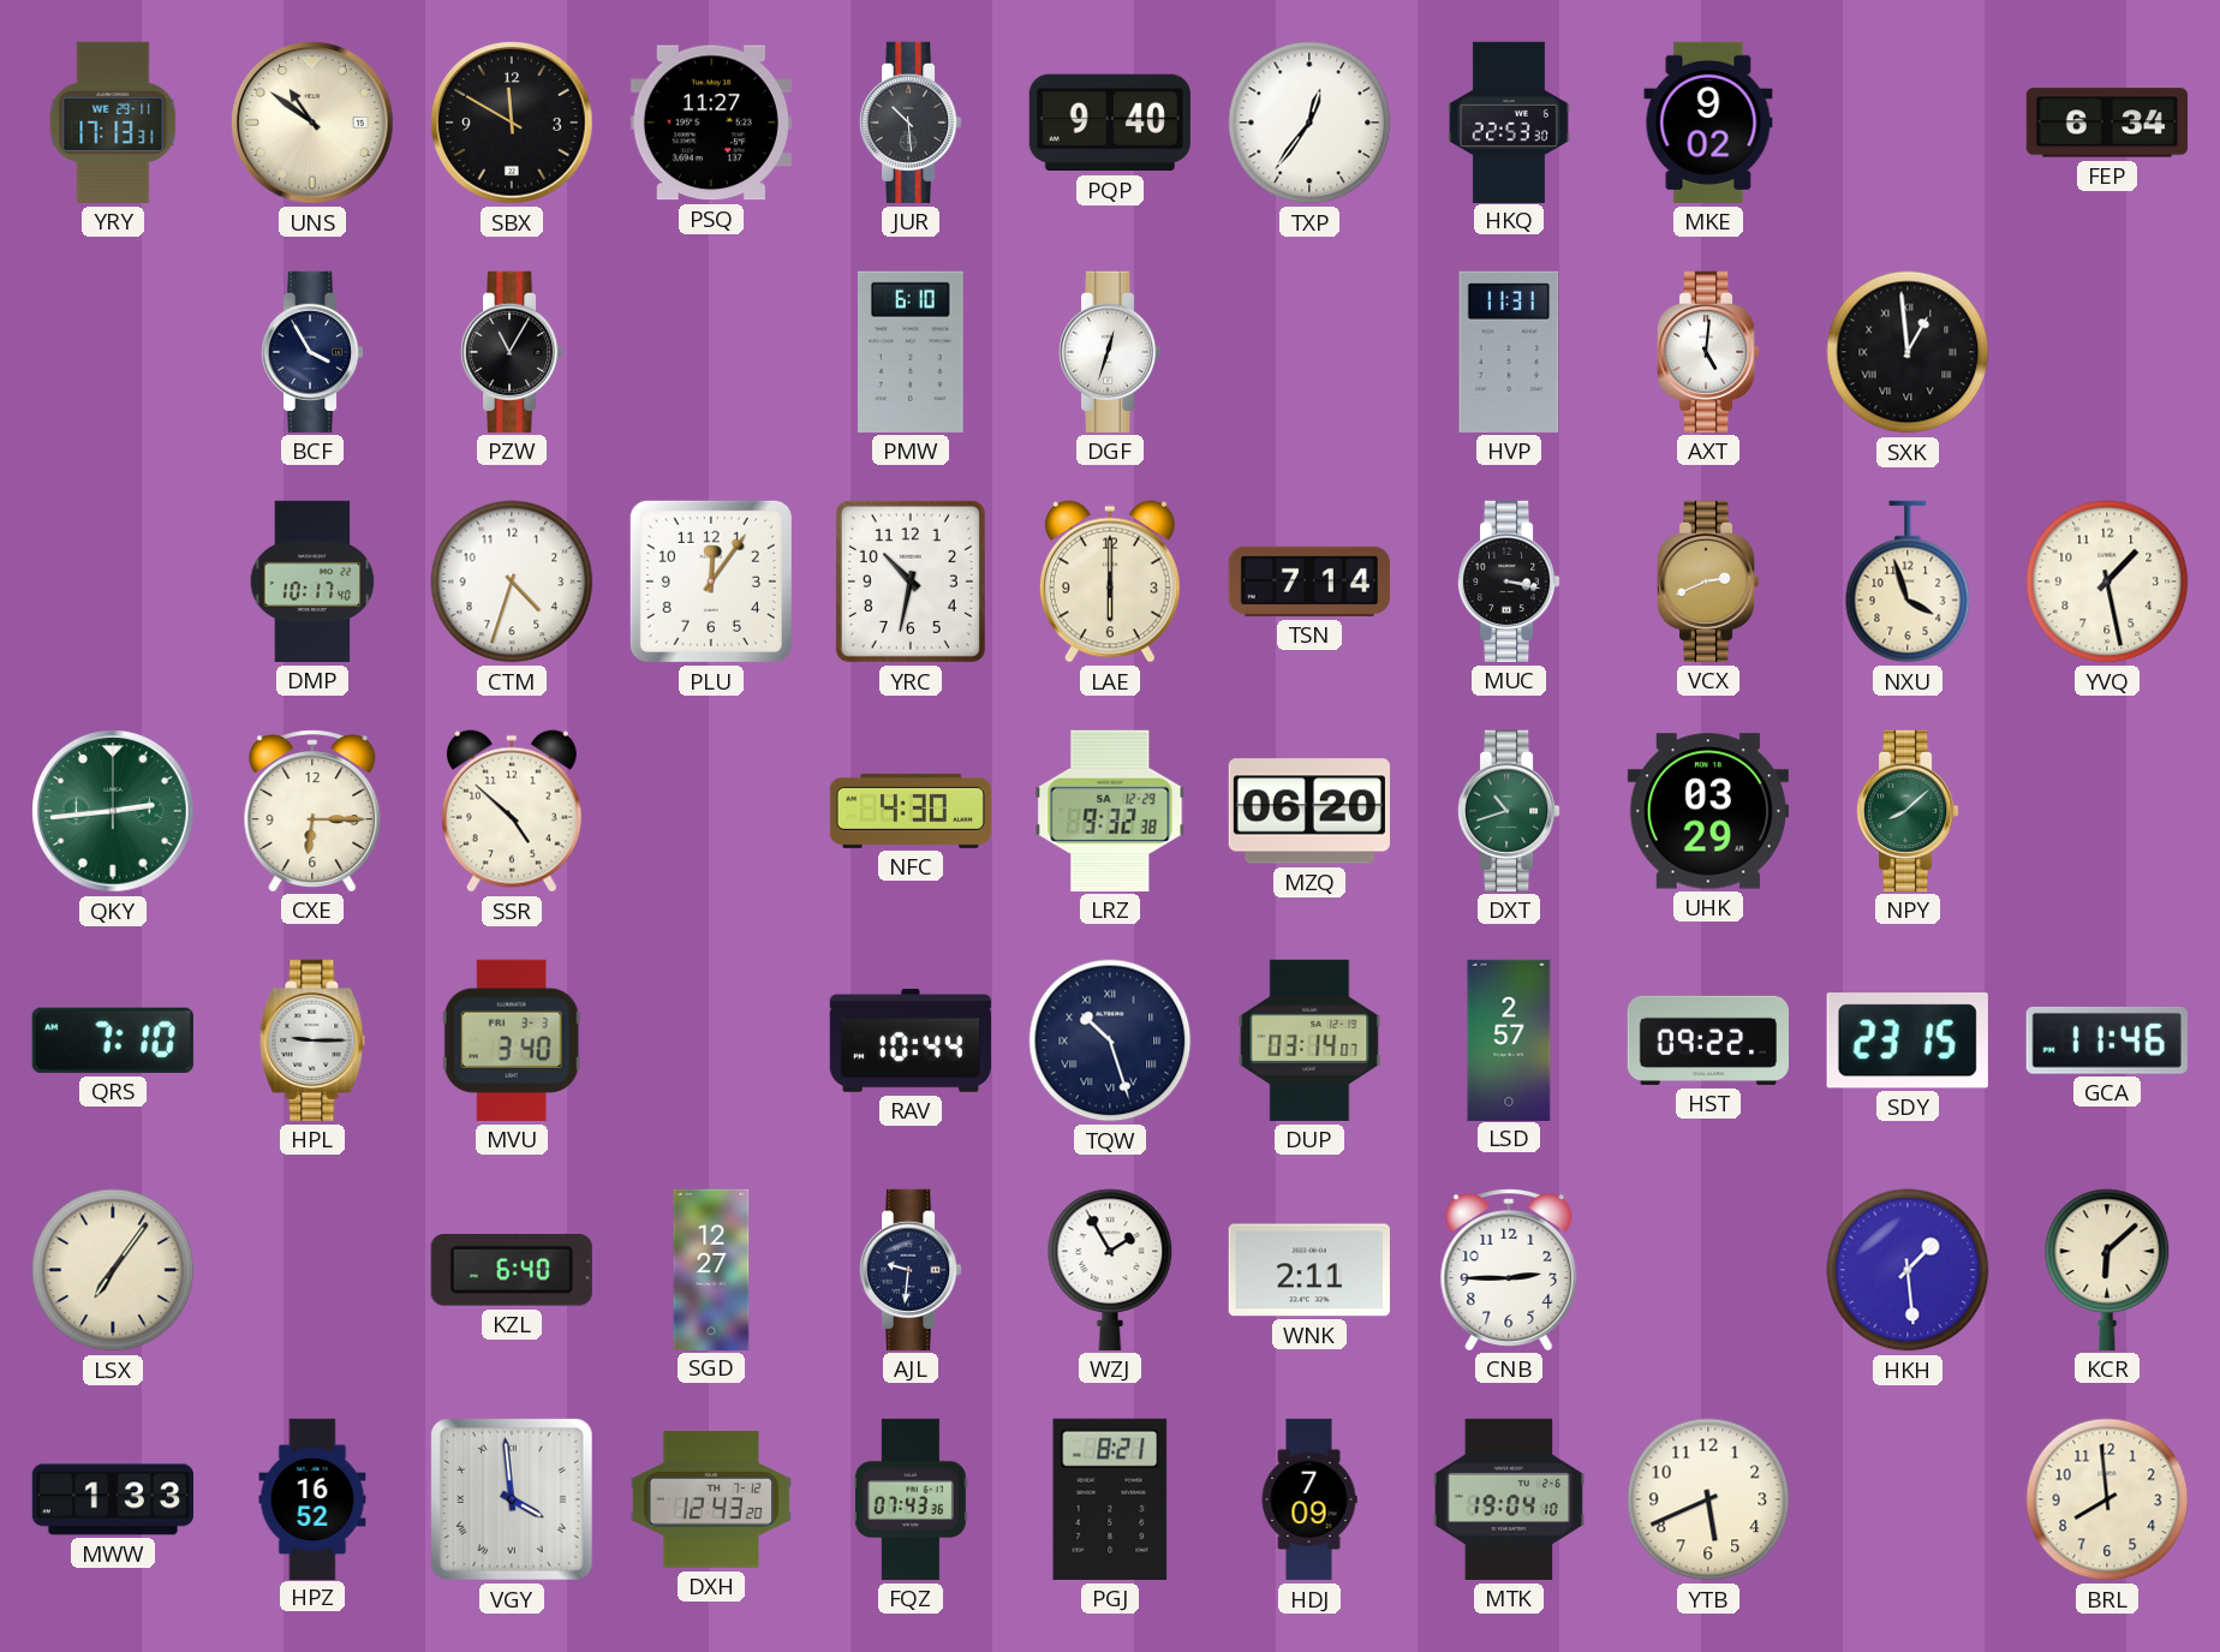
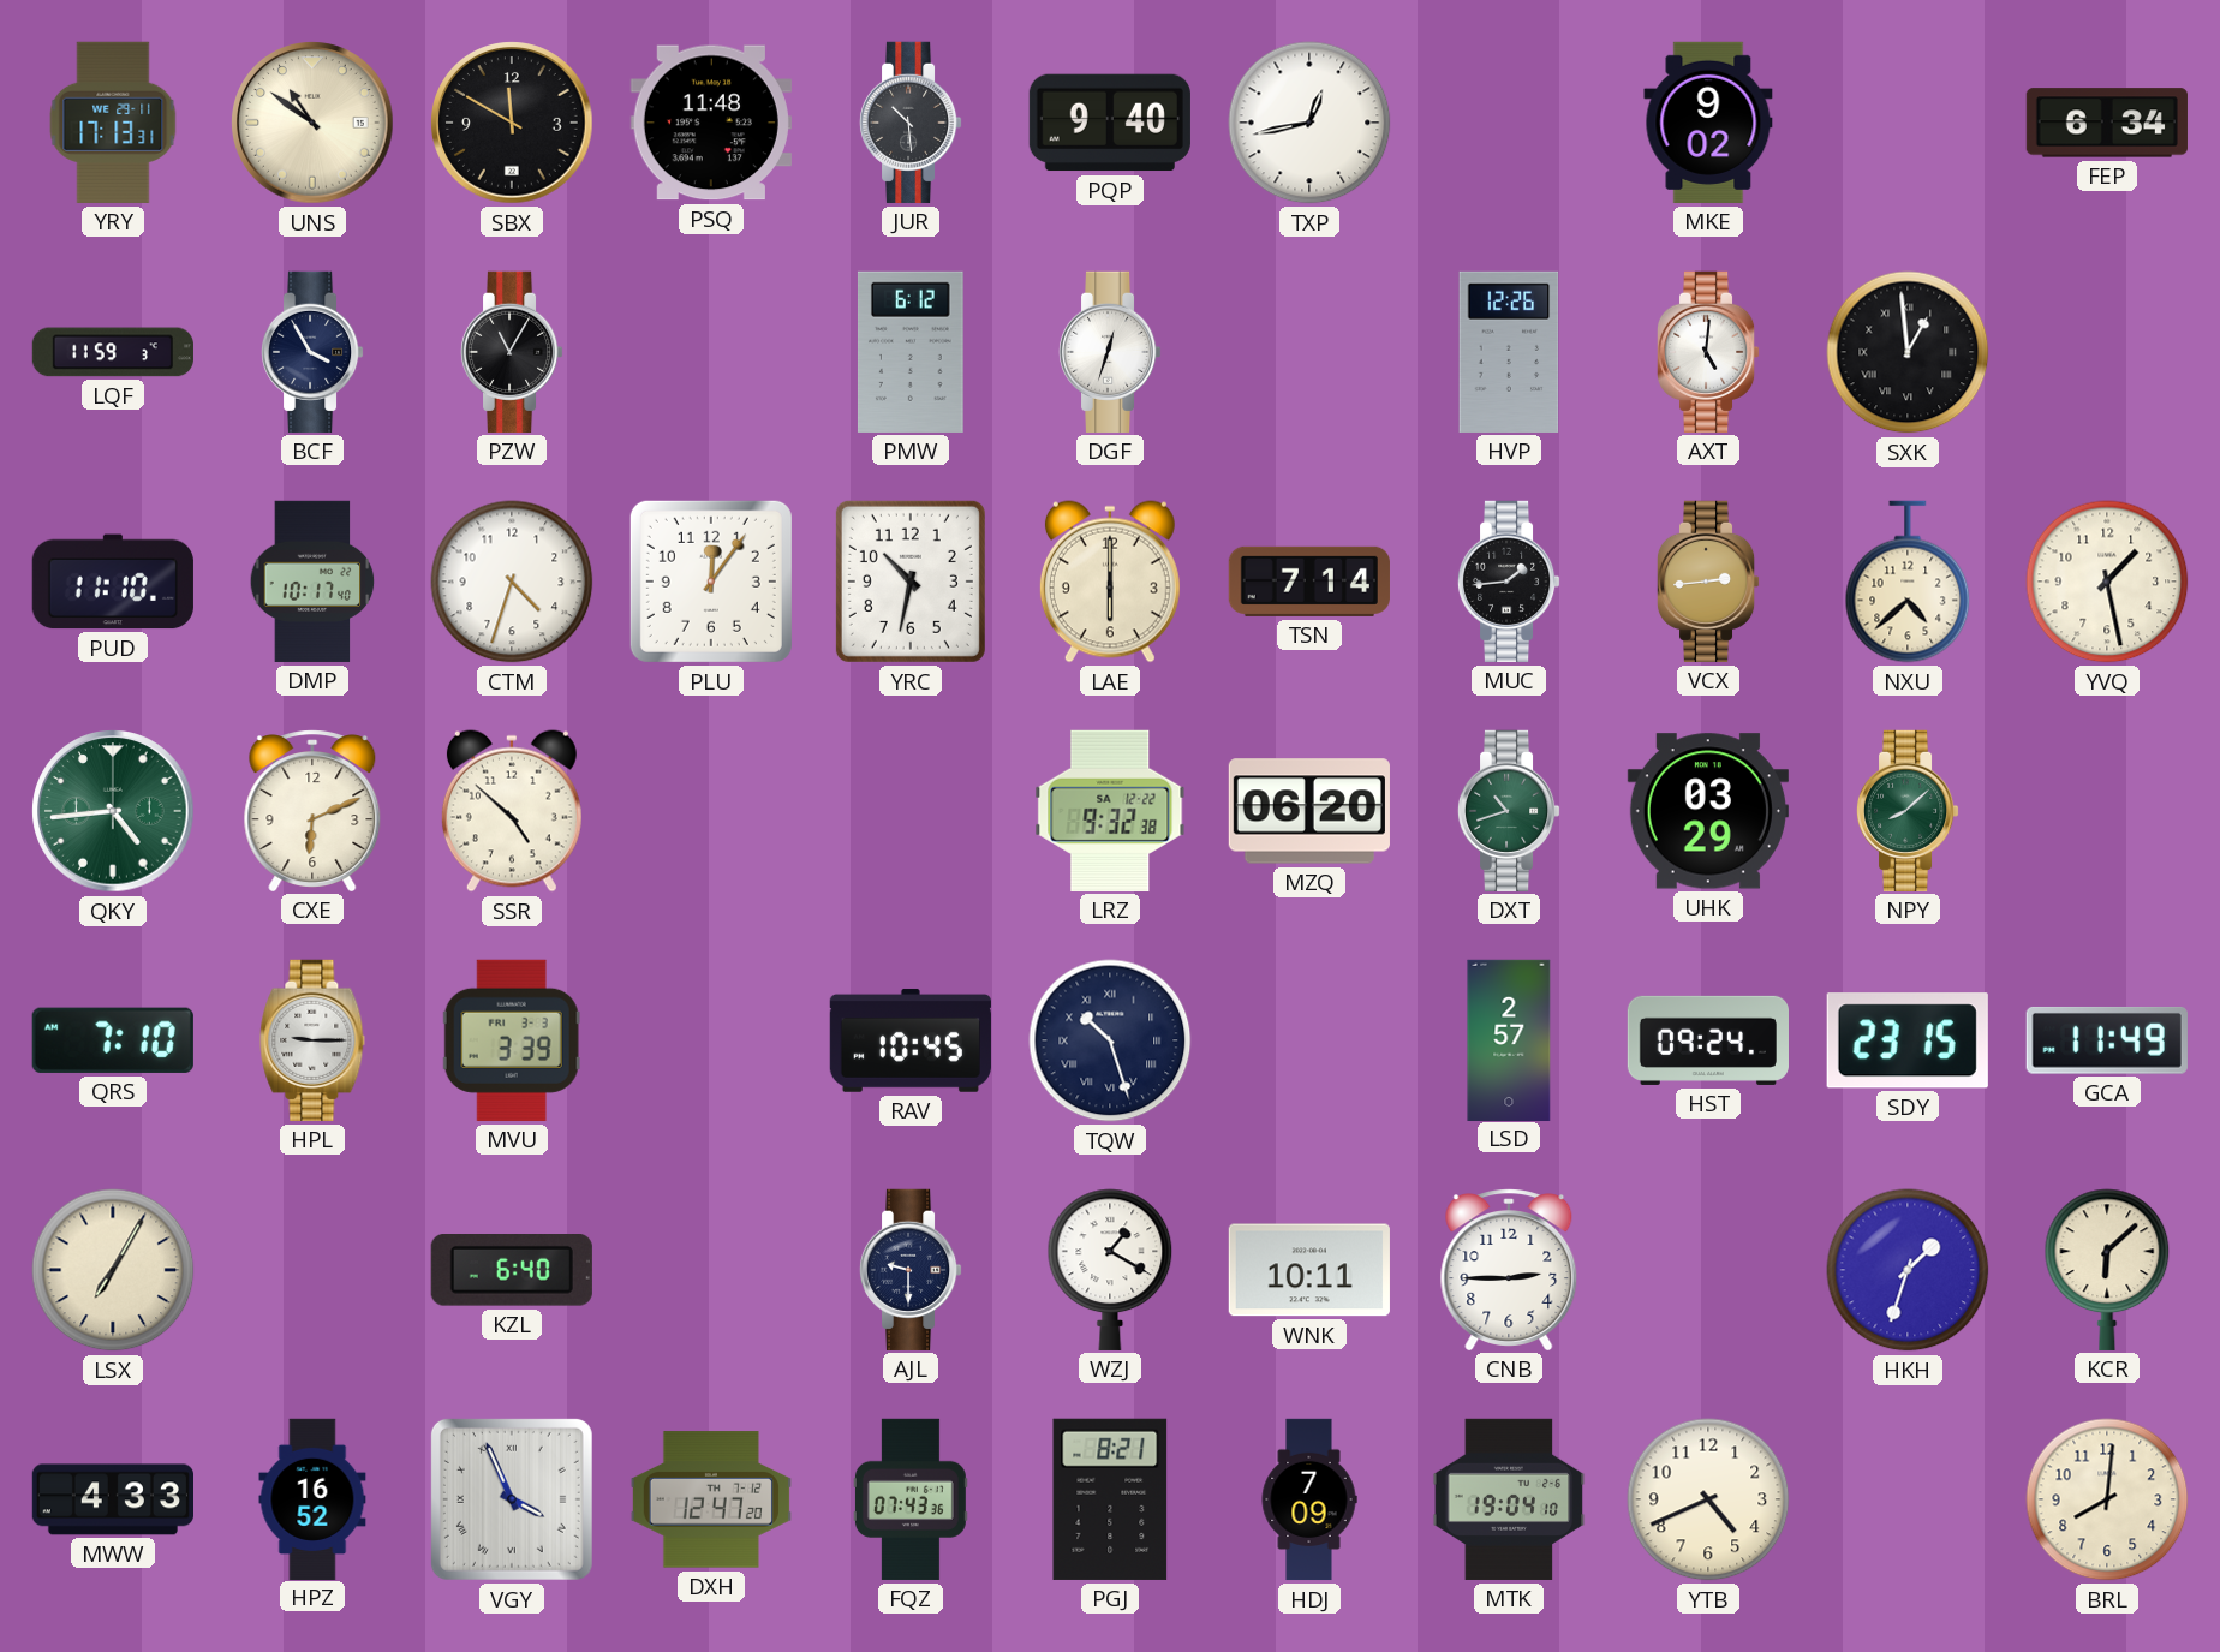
PSQ: 11:27 -> 11:48 (711, 123)
TXP: 12:36 -> 12:43 (1309, 123)
HKQ: 22:53 -> none (1510, 121)
LQF: none -> 11:59 (113, 352)
PMW: 6:10 -> 6:12 (911, 352)
HVP: 11:31 -> 12:26 (1509, 352)
PUD: none -> 11:10 (113, 582)
MUC: 3:17 -> 1:44 (1509, 582)
VCX: 2:41 -> 2:44 (1708, 582)
NXU: 3:57 -> 4:38 (1908, 582)
QKY: 2:44 -> 4:44 (113, 811)
CXE: 6:15 -> 6:11 (312, 811)
NFC: 4:30 -> none (909, 811)
LRZ date: SA 12-29 -> SA 12-22 (1110, 811)
MVU: 3:40 -> 3:39 (512, 1040)
RAV: 10:44 -> 10:45 (911, 1040)
DUP: 03:14 -> none (1309, 1040)
HST: 09:22 -> 09:24 (1707, 1040)
GCA: 11:46 -> 11:49 (2107, 1040)
LSX: 7:06 -> 7:05 (113, 1270)
SGD: 12:27 -> none (711, 1269)
AJL: 9:31 -> 9:30 (911, 1270)
WZJ: 1:55 -> 1:20 (1110, 1270)
WNK: 2:11 -> 10:11 (1309, 1270)
HKH: 1:29 -> 1:33 (1908, 1270)
MWW: 1:33 -> 4:33 (112, 1499)
VGY: 3:59 -> 3:56 (512, 1499)
DXH: 12:43 -> 12:47 (711, 1499)
YTB: 5:41 -> 4:41 (1708, 1499)
BRL: 7:59 -> 8:01 (2107, 1499)
